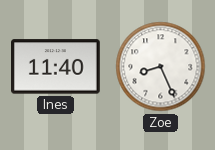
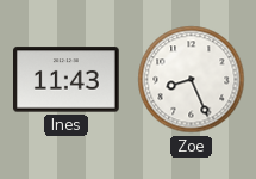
Ines: 11:40 -> 11:43 (67, 80)
